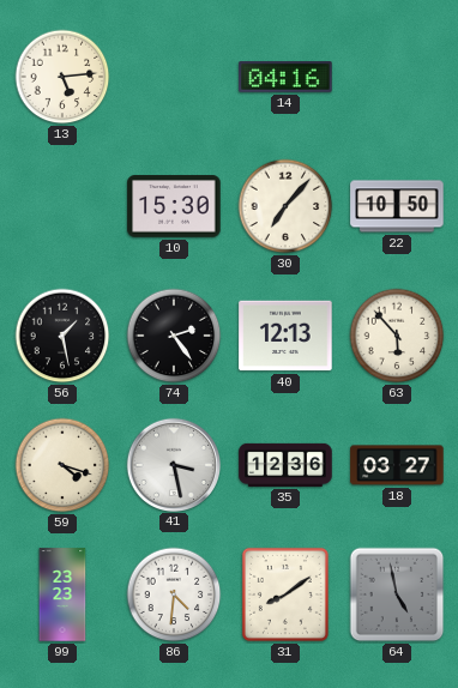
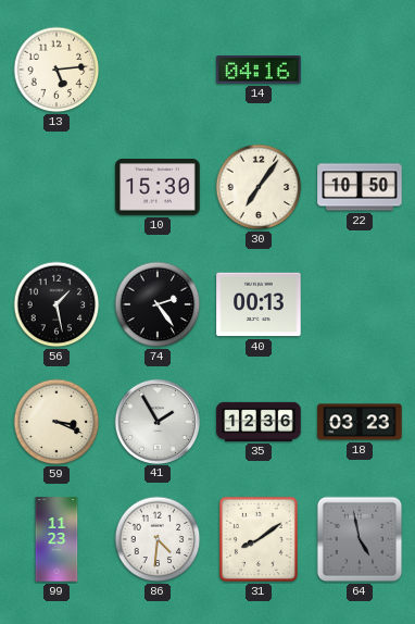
30: 7:07 -> 7:06 (259, 187)
40: 12:13 -> 00:13 (259, 304)
63: 5:53 -> none (397, 336)
59: 4:18 -> 3:19 (56, 422)
41: 3:28 -> 1:55 (156, 421)
18: 03:27 -> 03:23 (360, 422)
99: 23:23 -> 11:23 (56, 539)
